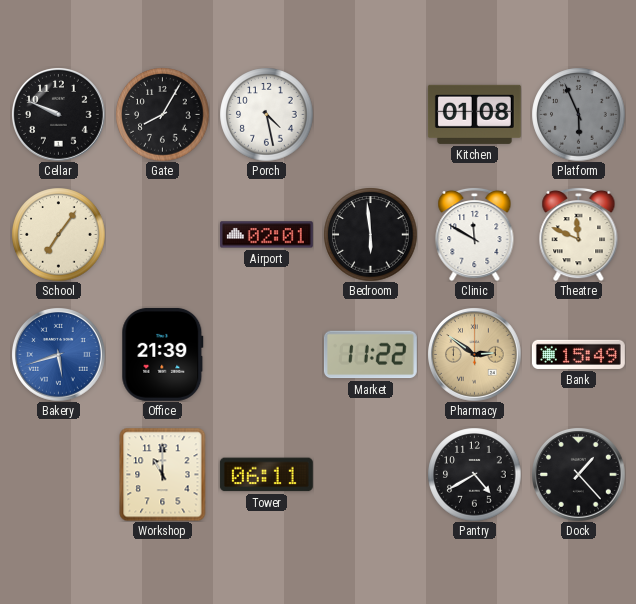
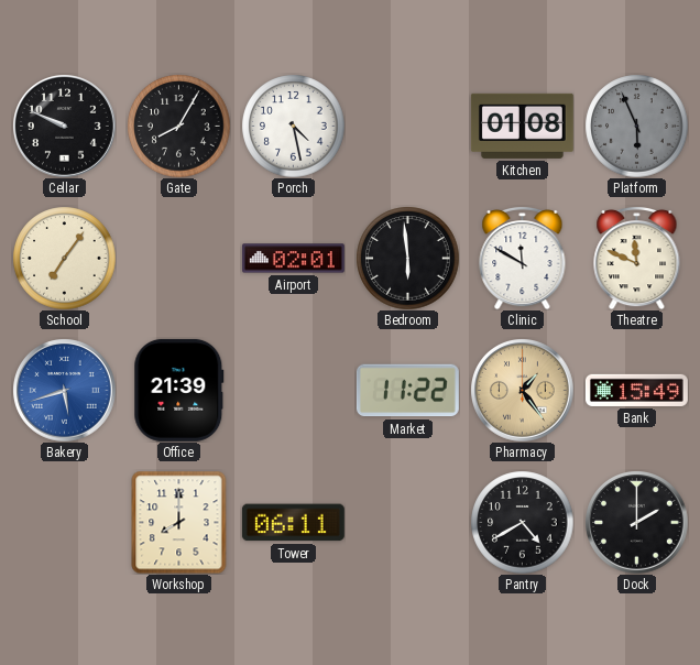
Pharmacy: 2:51 -> 1:24 (523, 391)
Workshop: 11:00 -> 8:00 (179, 522)
Dock: 1:23 -> 2:00 (637, 523)
